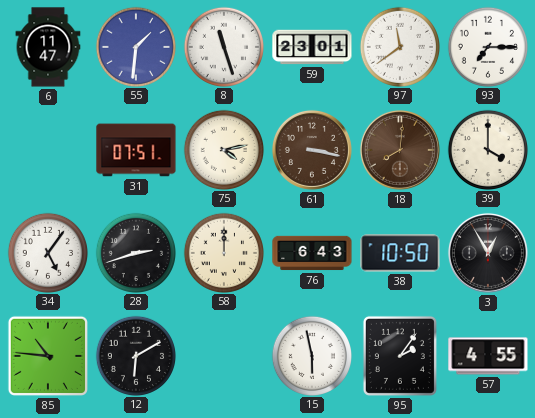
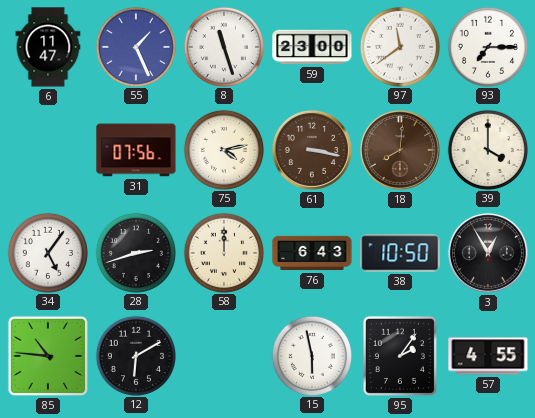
55: 1:31 -> 1:26 (135, 46)
59: 23:01 -> 23:00 (312, 47)
31: 07:51 -> 07:56 (136, 150)
